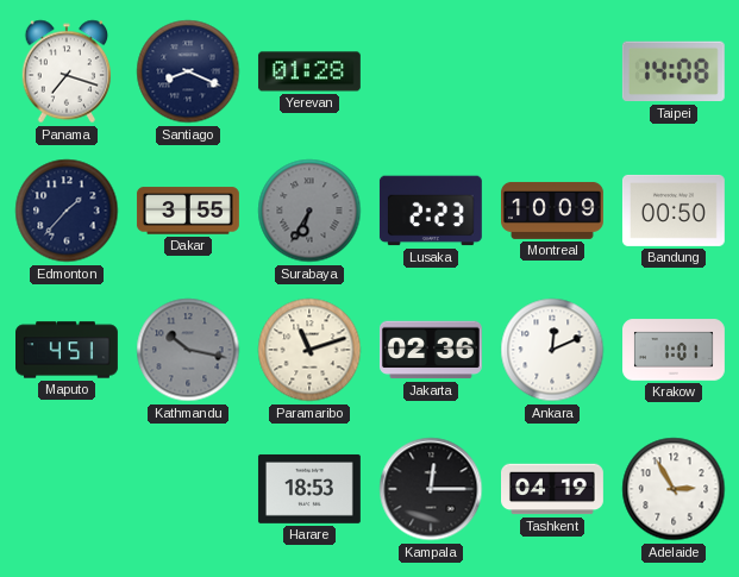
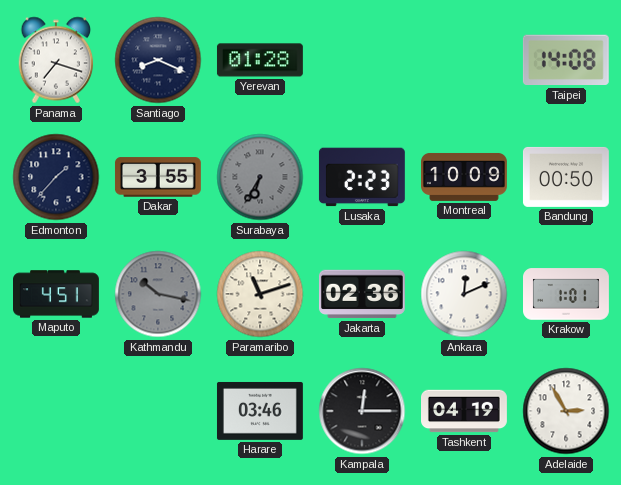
Harare: 18:53 -> 03:46 (260, 411)
